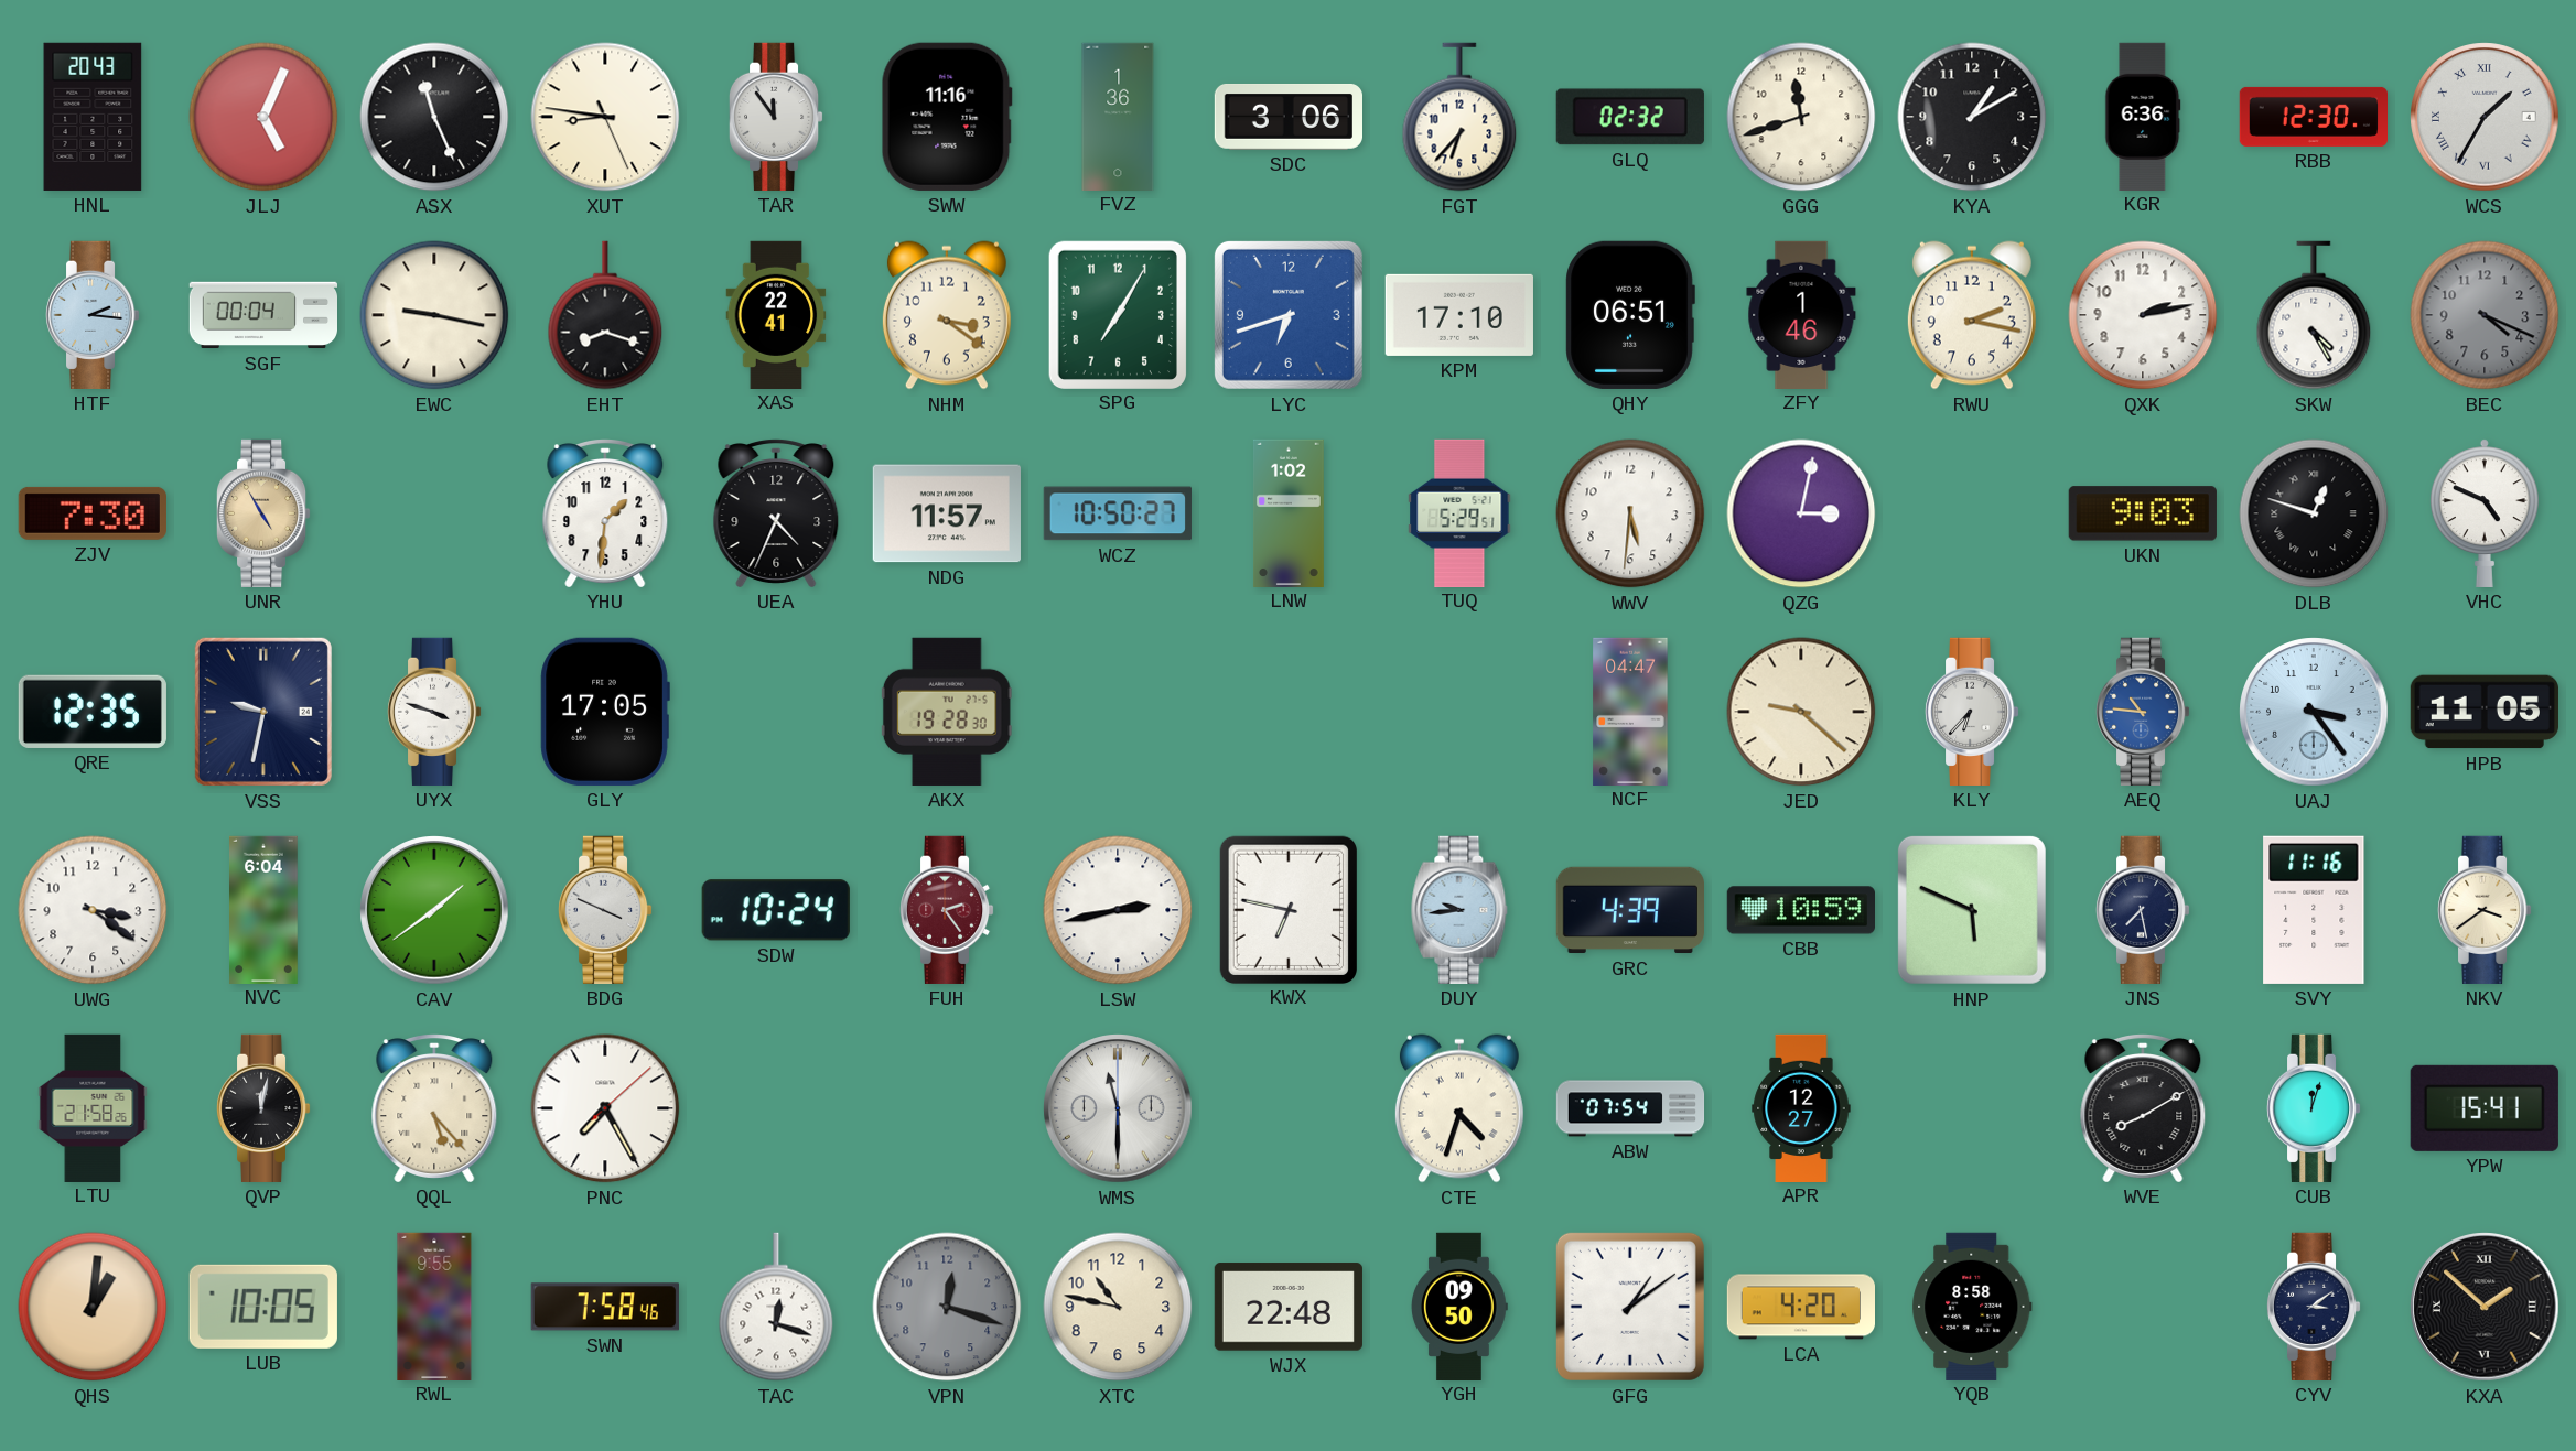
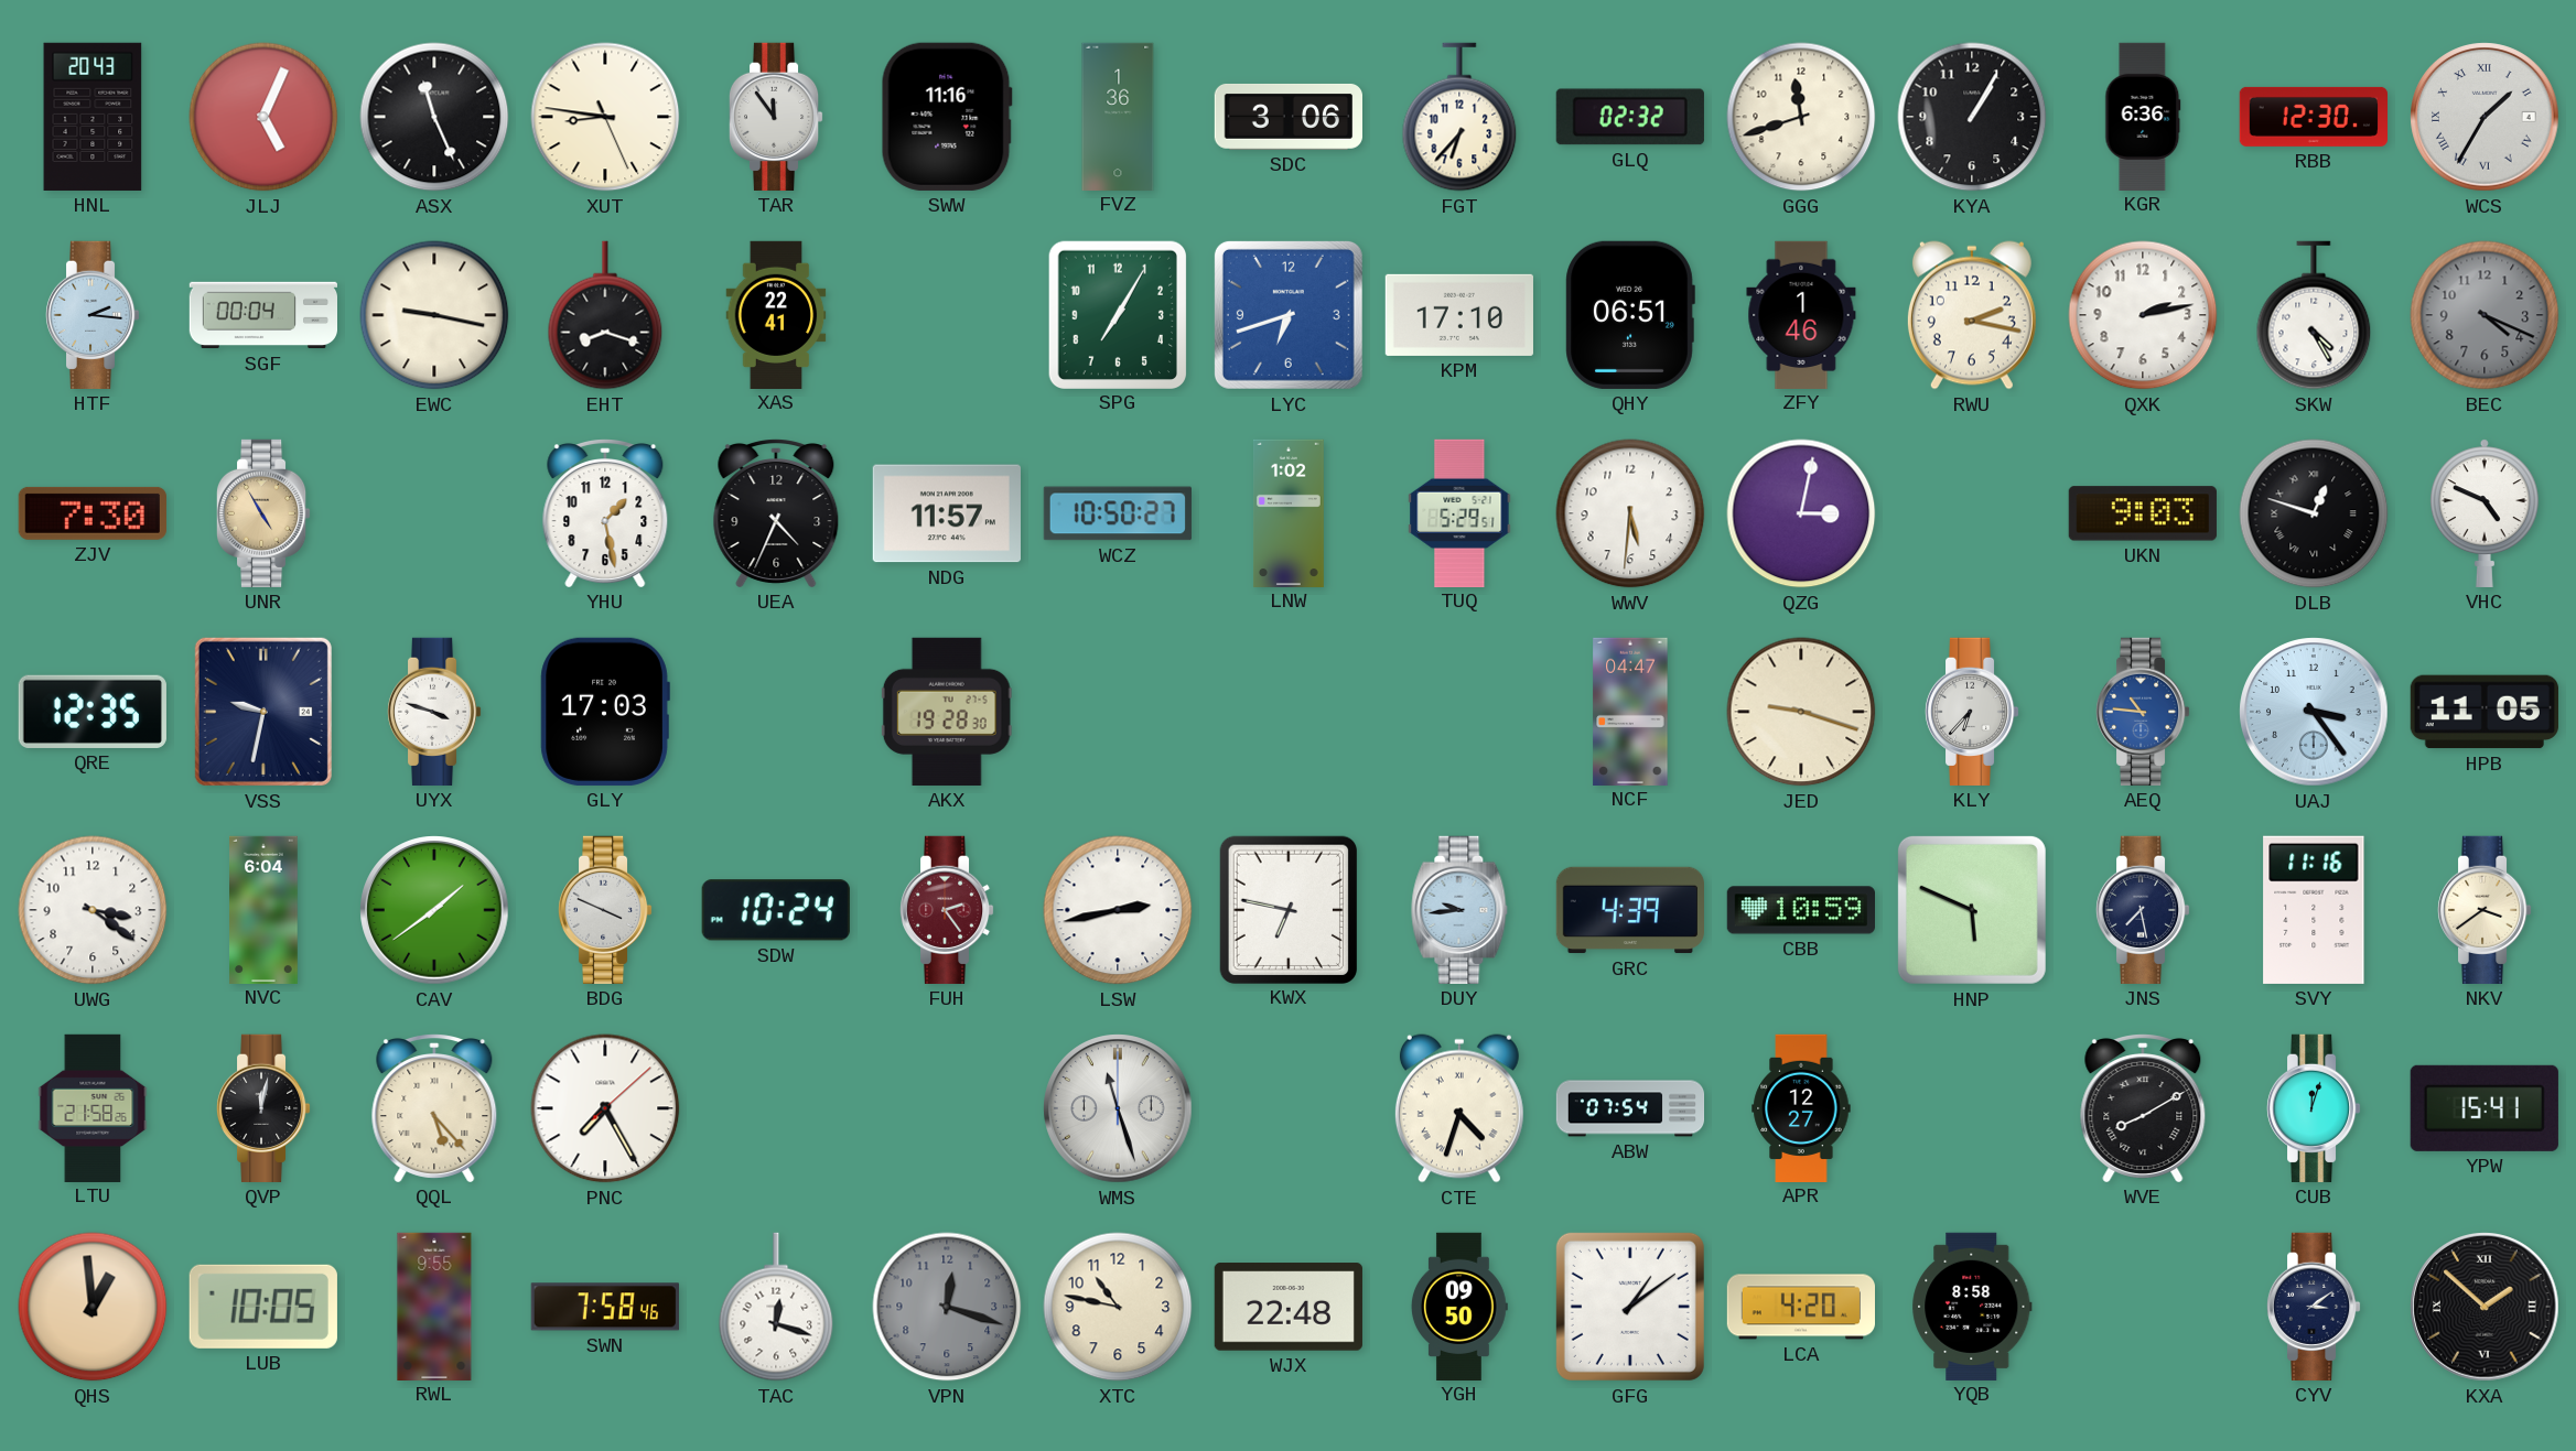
KYA: 1:10 -> 1:05 (1972, 117)
NHM: 3:21 -> none (947, 315)
YHU: 1:31 -> 1:28 (605, 513)
GLY: 17:05 -> 17:03 (605, 712)
JED: 9:22 -> 9:18 (1801, 712)
WMS: 11:30 -> 11:27 (1118, 1108)
QHS: 1:01 -> 12:59 (93, 1307)
